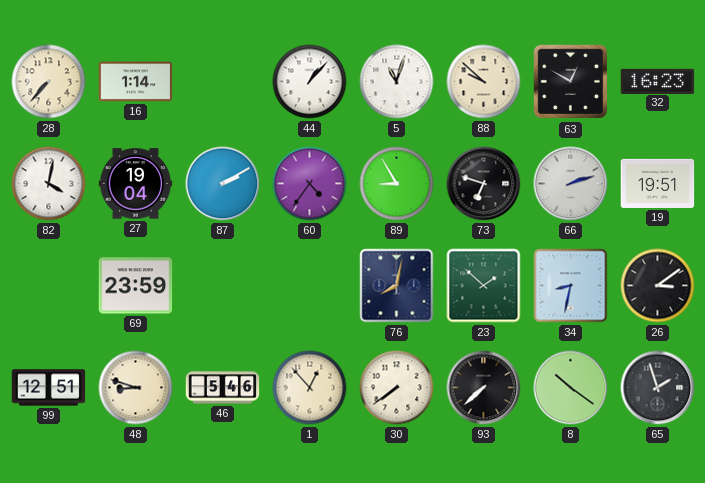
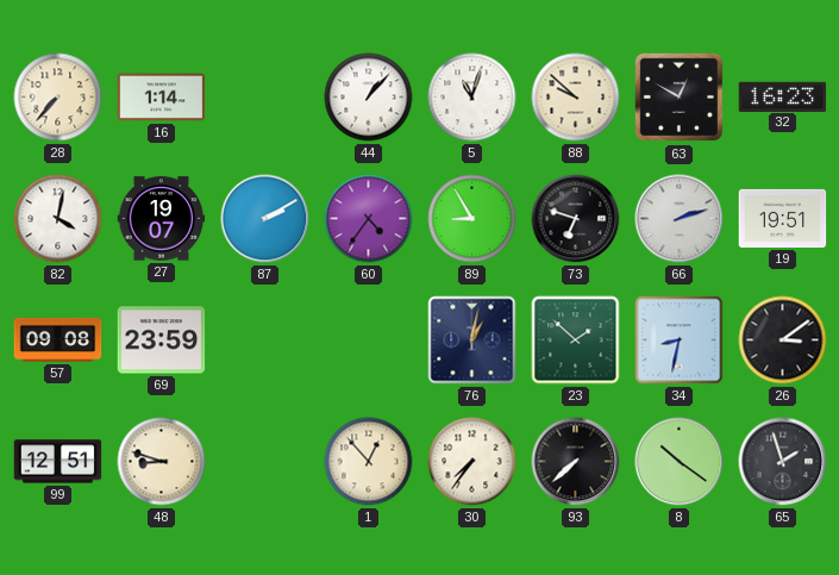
27: 19:04 -> 19:07 (162, 219)
57: none -> 09:08 (58, 339)
76: 8:02 -> 1:02 (472, 340)
46: 5:46 -> none (223, 388)
30: 7:39 -> 7:36 (472, 462)
